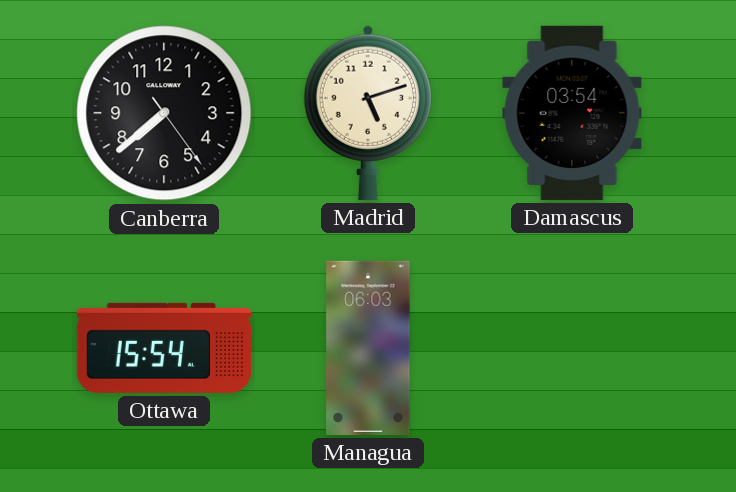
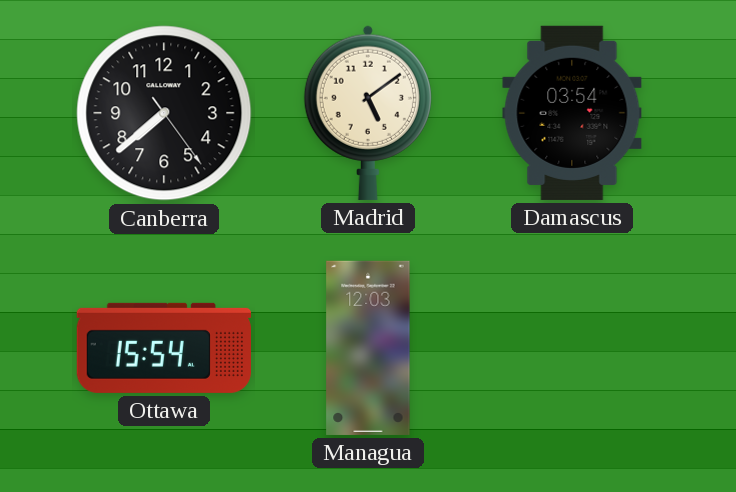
Madrid: 5:12 -> 5:09 (368, 113)
Managua: 06:03 -> 12:03 (368, 348)
